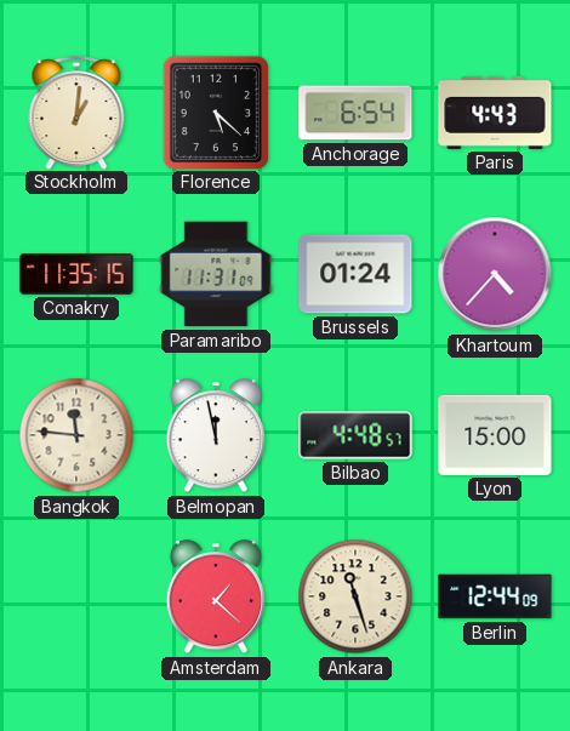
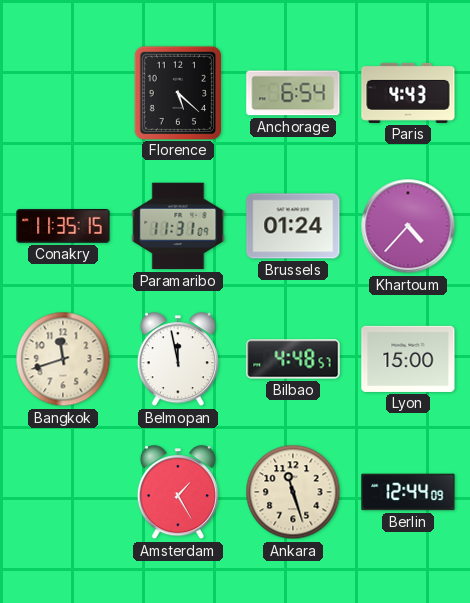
Stockholm: 1:01 -> none (76, 113)
Bangkok: 11:46 -> 11:42 (63, 359)
Amsterdam: 1:22 -> 1:25 (178, 493)
